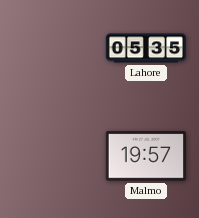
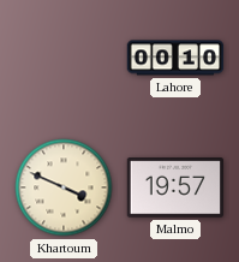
Lahore: 05:35 -> 00:10 (175, 58)
Khartoum: none -> 3:49 (64, 187)
